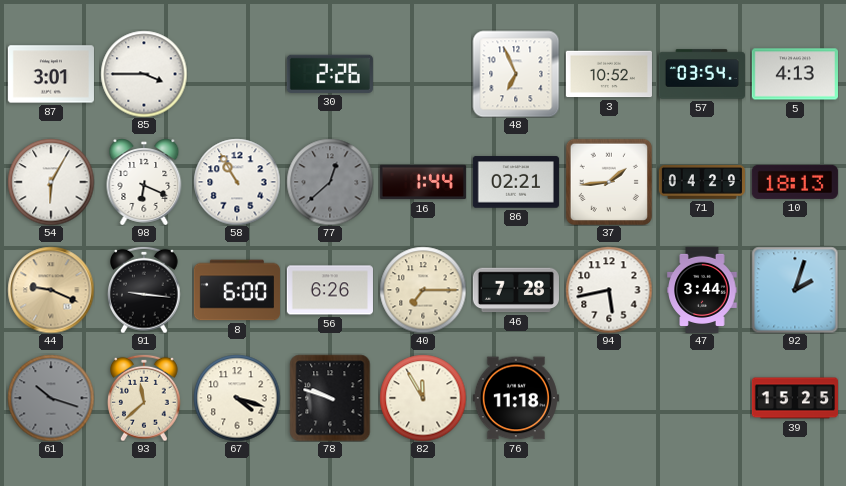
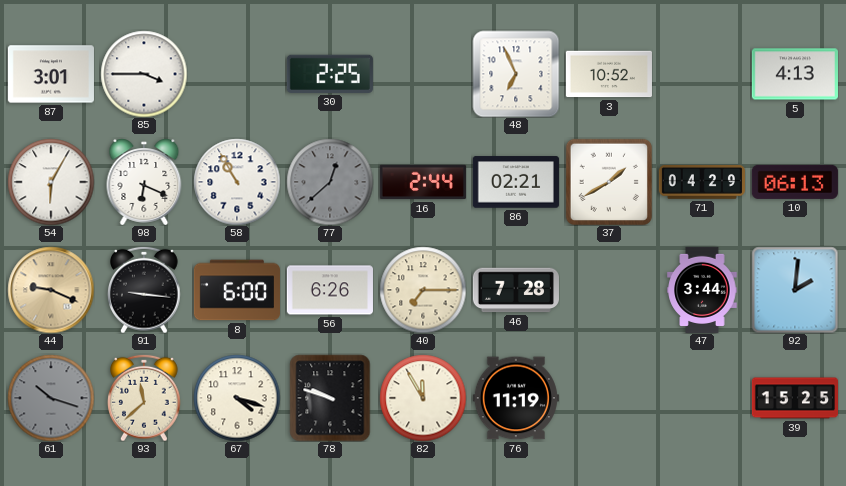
30: 2:26 -> 2:25 (330, 74)
57: 03:54 -> none (701, 74)
16: 1:44 -> 2:44 (423, 182)
37: 1:44 -> 1:40 (609, 182)
10: 18:13 -> 06:13 (795, 182)
94: 5:43 -> none (609, 290)
92: 2:03 -> 2:01 (795, 290)
76: 11:18 -> 11:19 (516, 398)
